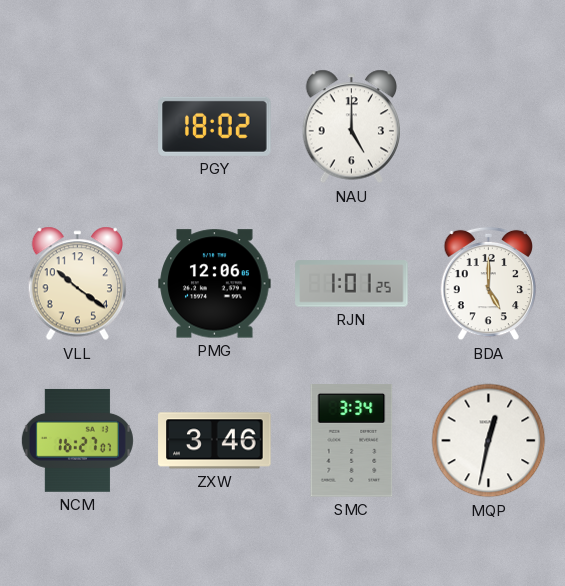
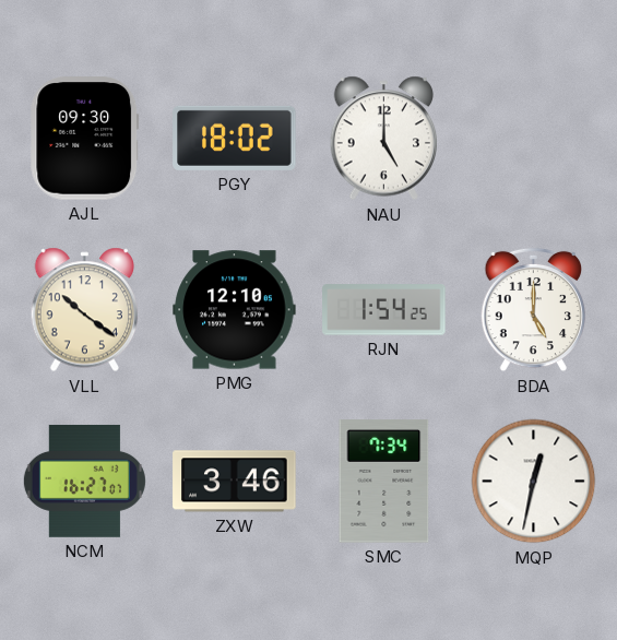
AJL: none -> 09:30 (85, 139)
PMG: 12:06 -> 12:10 (235, 310)
RJN: 1:01 -> 1:54 (384, 310)
SMC: 3:34 -> 7:34 (384, 482)
